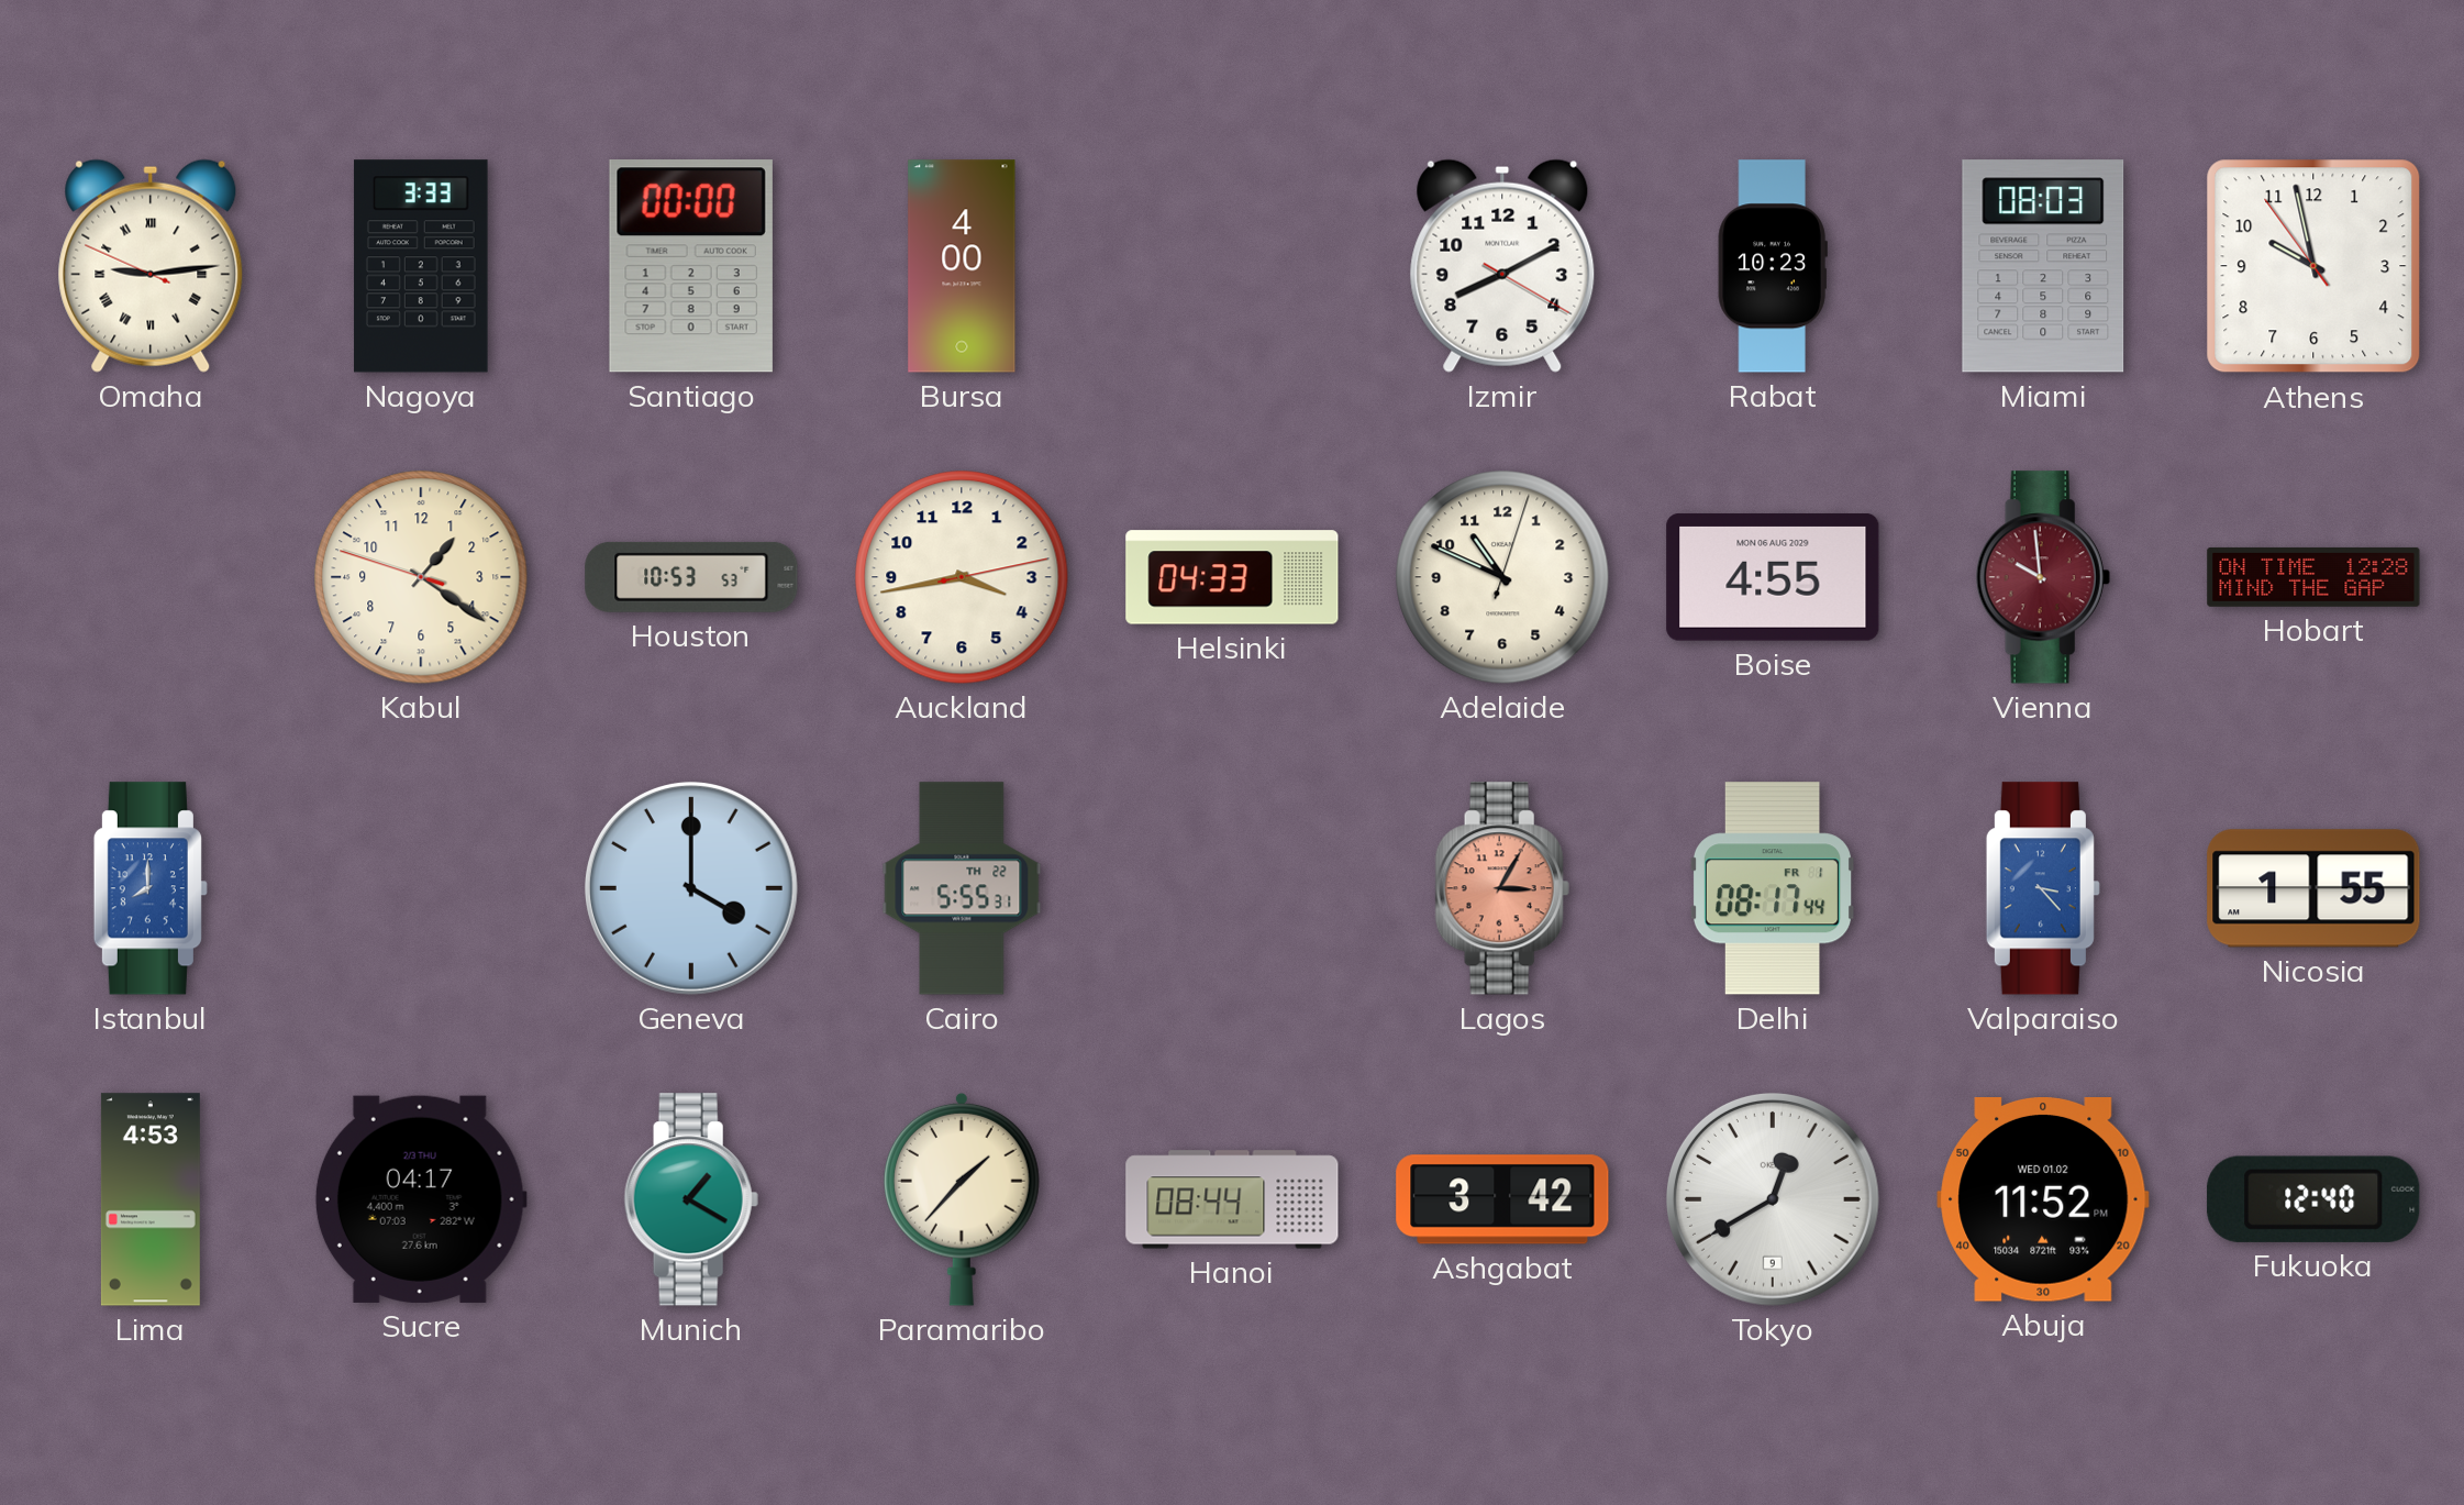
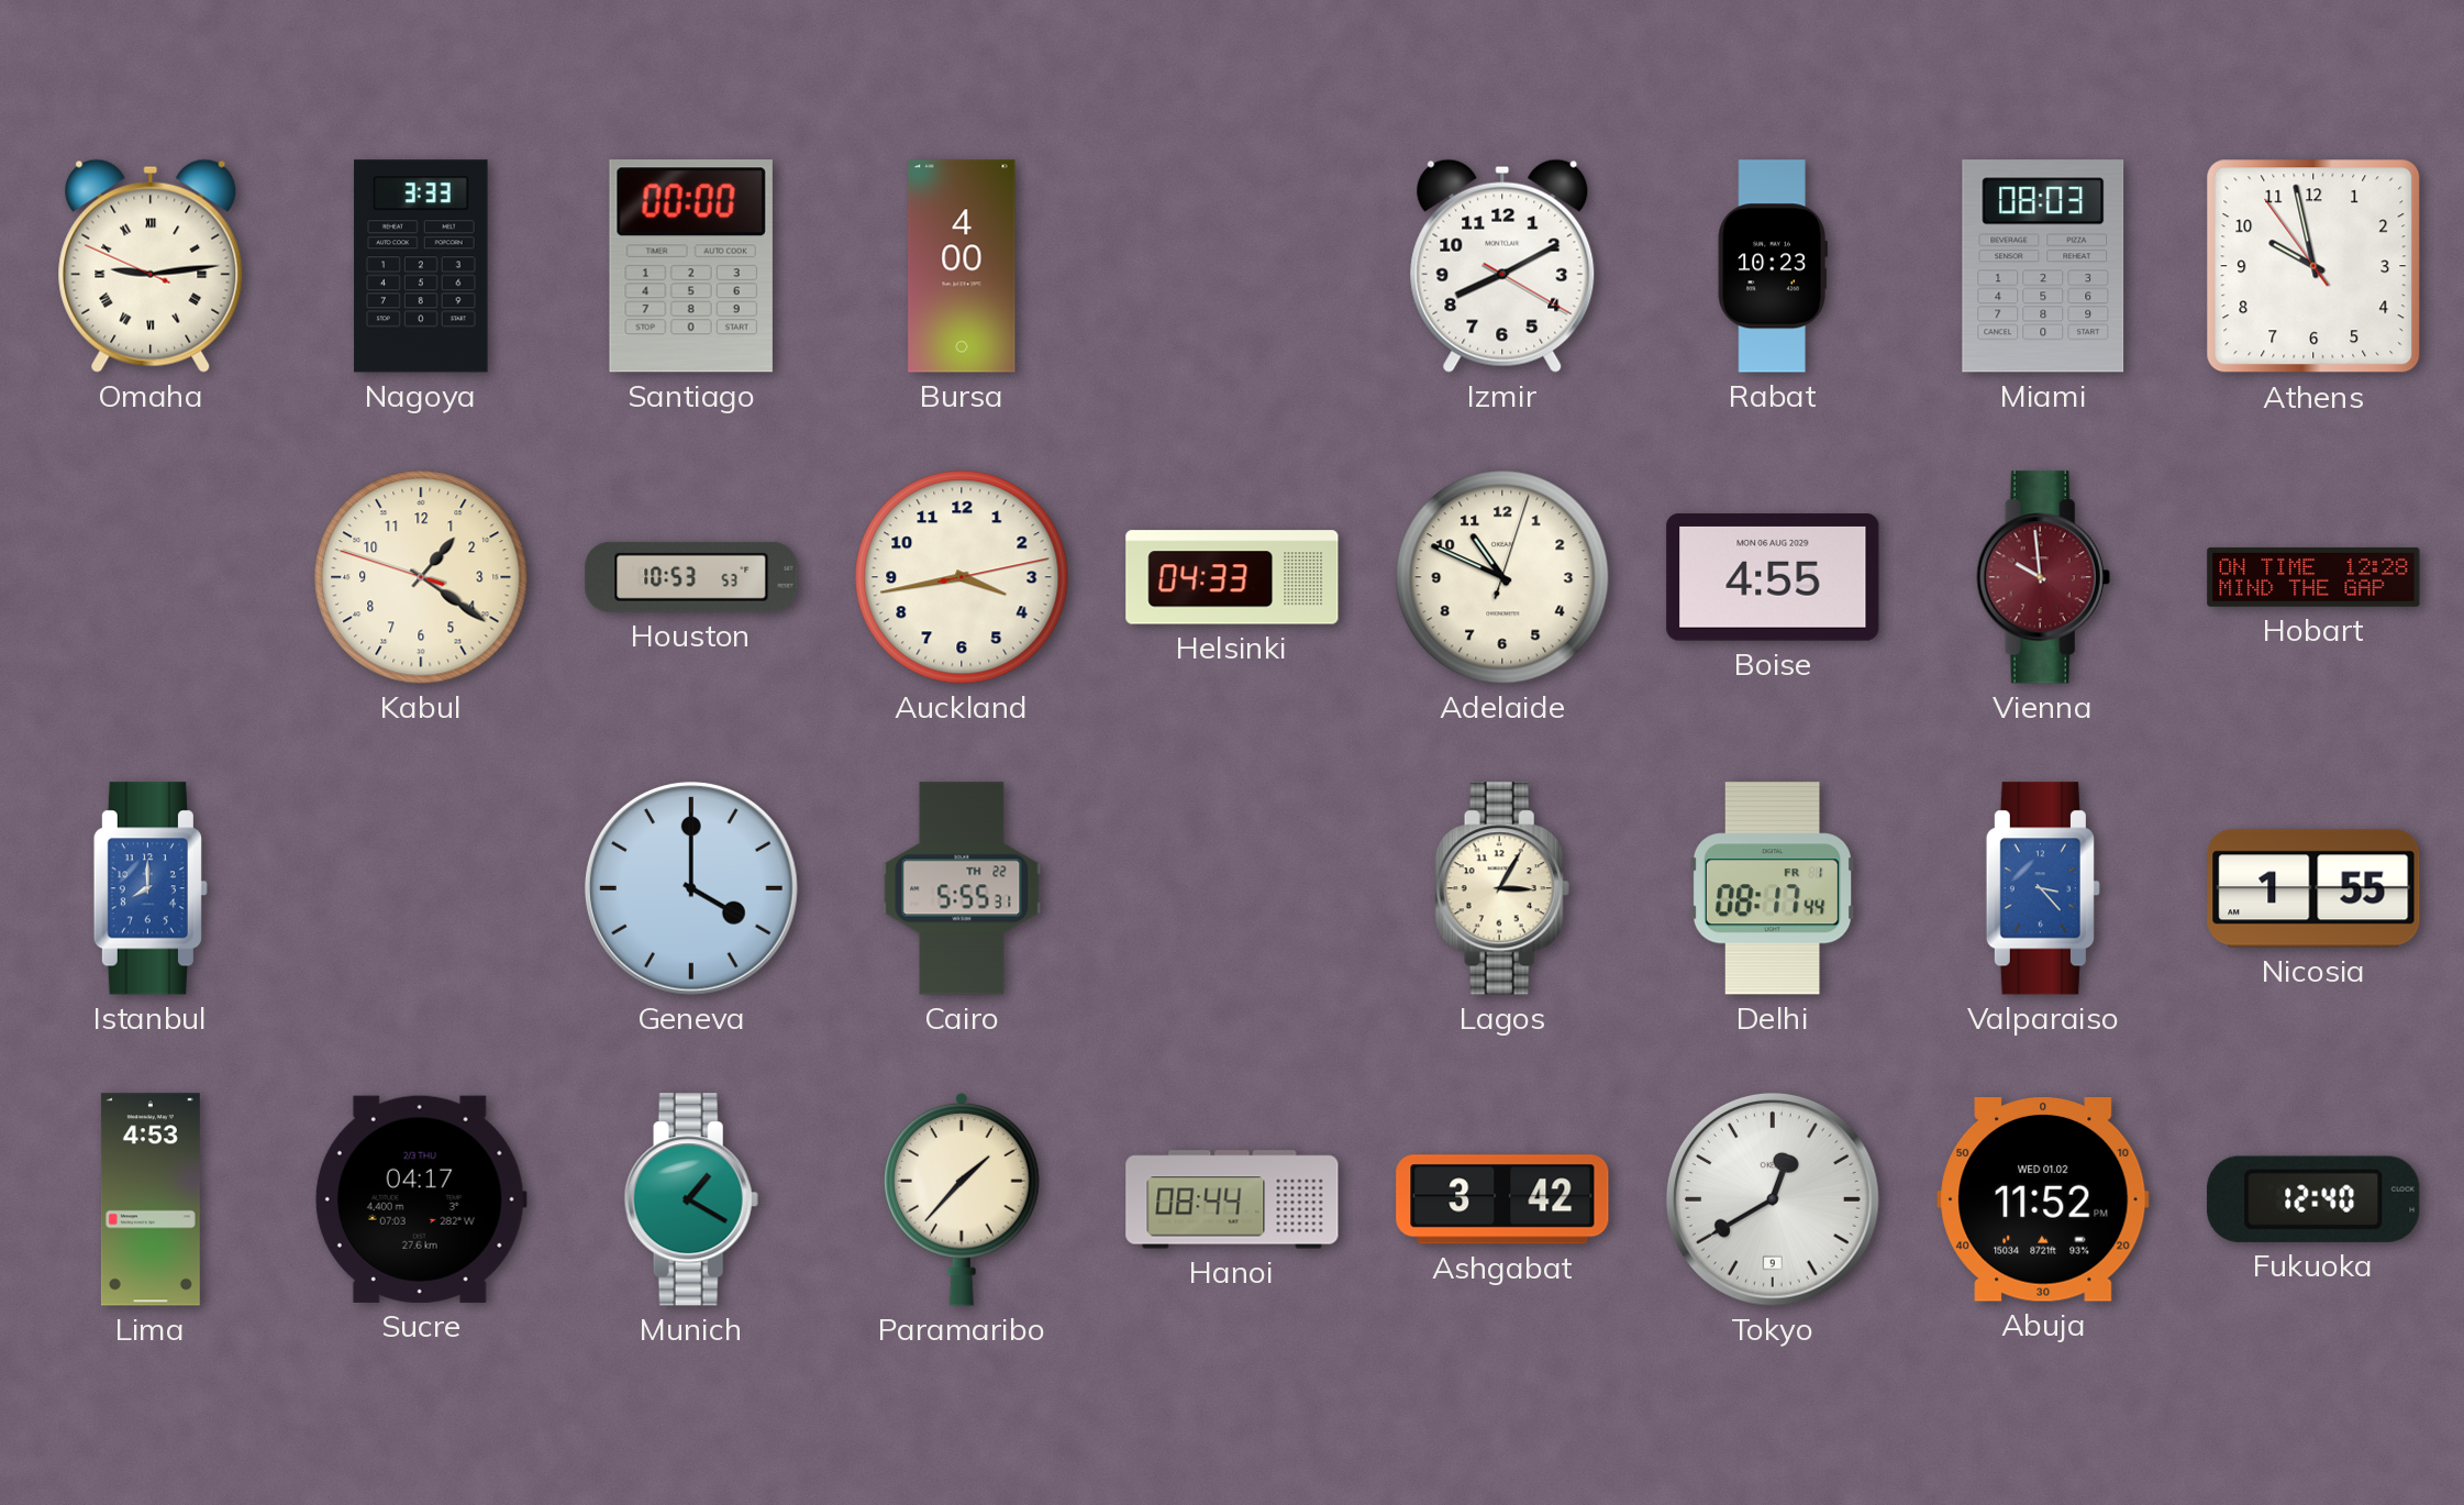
Lagos dial: salmon -> cream (1502, 888)
